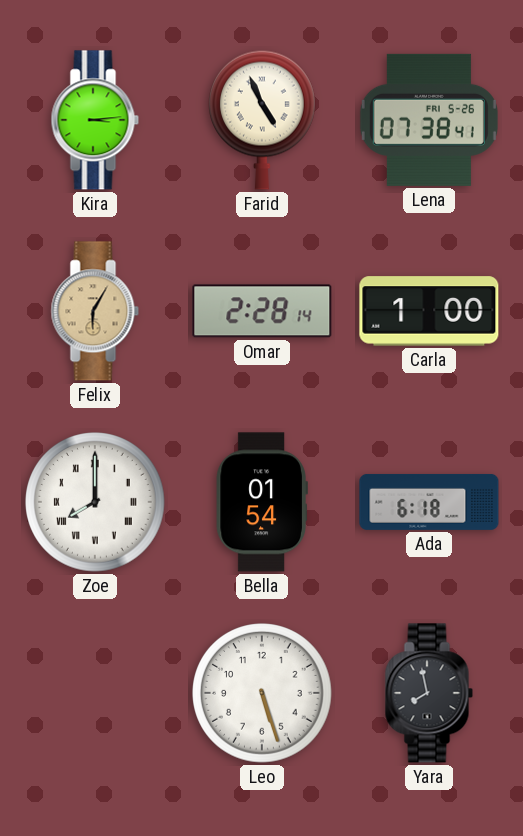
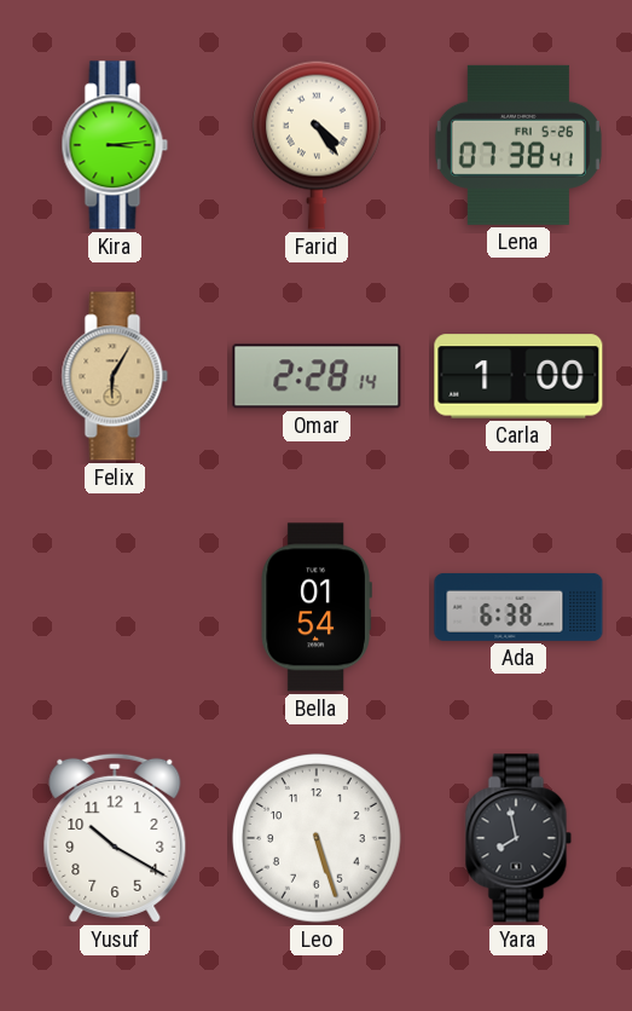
Farid: 4:56 -> 4:24 (317, 145)
Zoe: 8:00 -> none (96, 503)
Ada: 6:18 -> 6:38 (518, 607)
Yusuf: none -> 10:20 (115, 838)
